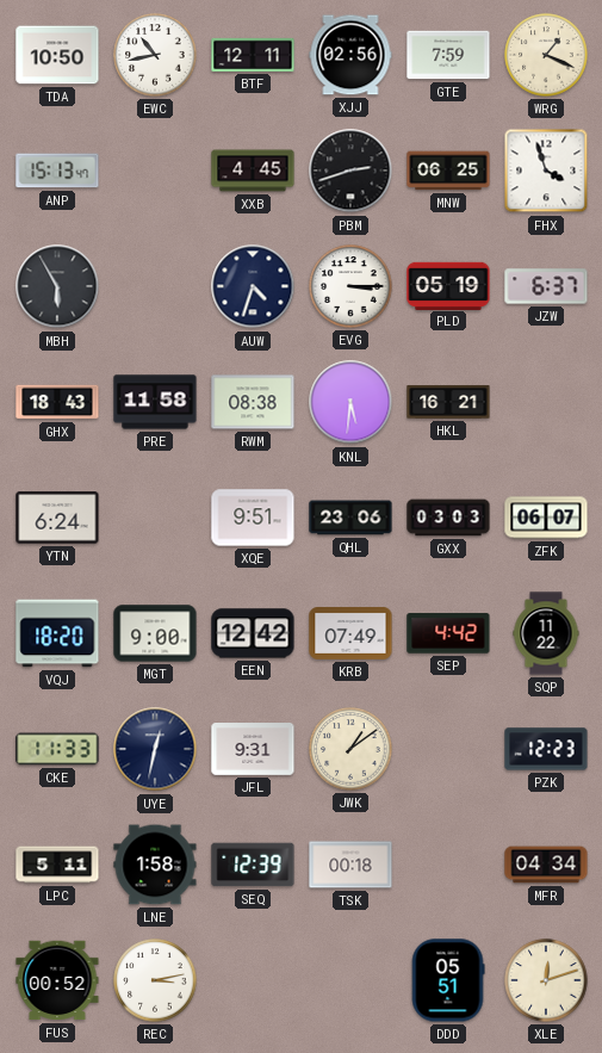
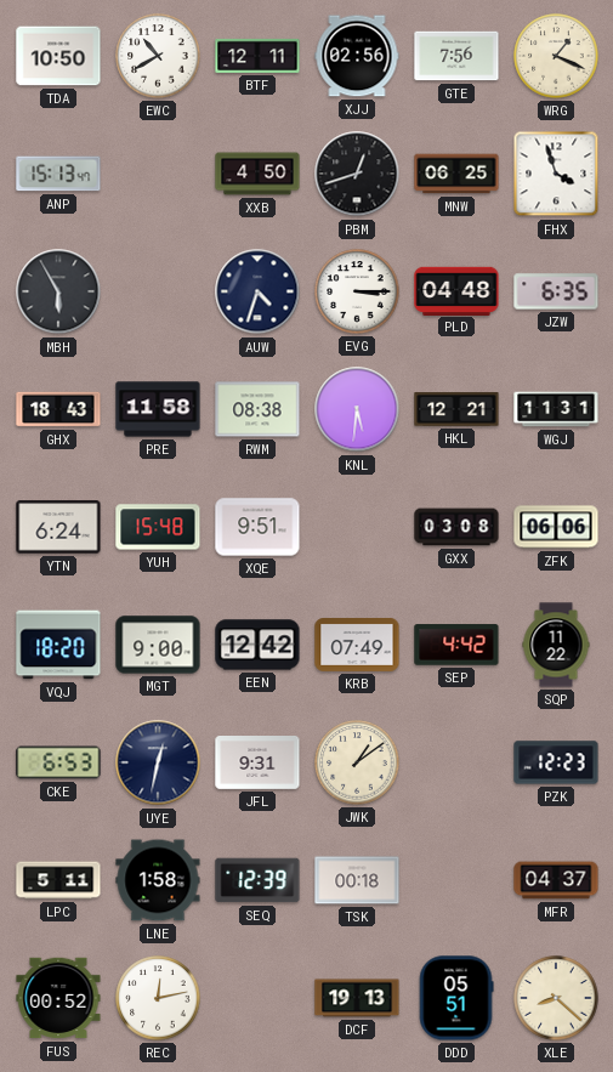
EWC: 10:43 -> 10:40 (158, 56)
GTE: 7:59 -> 7:56 (456, 56)
XXB: 4:45 -> 4:50 (257, 174)
PBM: 2:42 -> 12:42 (357, 174)
PLD: 05:19 -> 04:48 (456, 290)
JZW: 6:37 -> 6:35 (556, 291)
HKL: 16:21 -> 12:21 (456, 410)
WGJ: none -> 11:31 (556, 409)
YUH: none -> 15:48 (158, 527)
QHL: 23:06 -> none (350, 518)
GXX: 03:03 -> 03:08 (456, 527)
ZFK: 06:07 -> 06:06 (556, 527)
CKE: 11:33 -> 6:53 (58, 762)
MFR: 04:34 -> 04:37 (556, 880)
REC: 3:13 -> 12:13 (158, 998)
DCF: none -> 19:13 (357, 998)
XLE: 12:12 -> 8:22 (556, 998)
